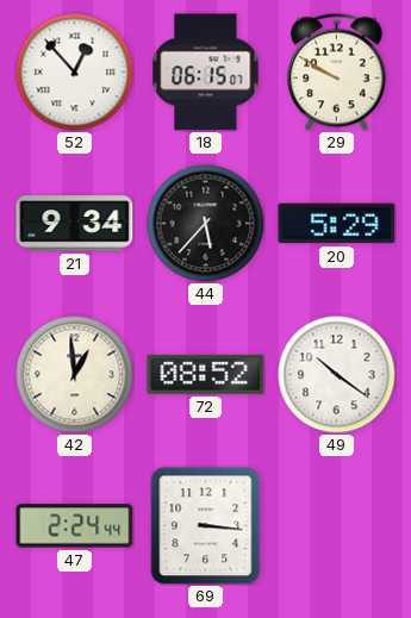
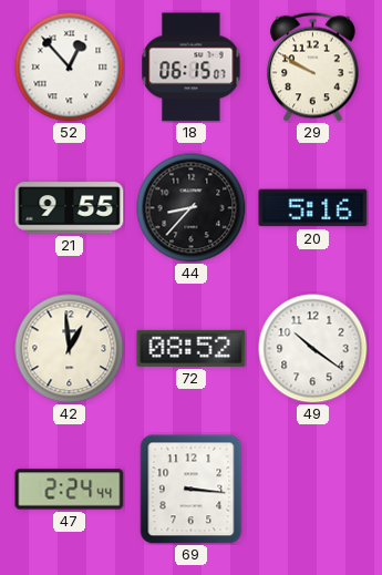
21: 9:34 -> 9:55 (70, 208)
44: 5:37 -> 8:37 (192, 208)
20: 5:29 -> 5:16 (313, 208)
